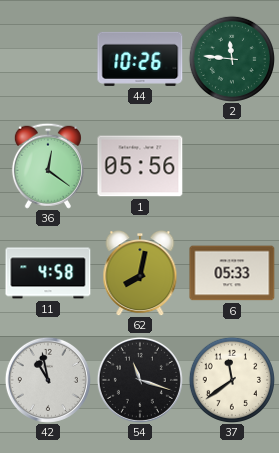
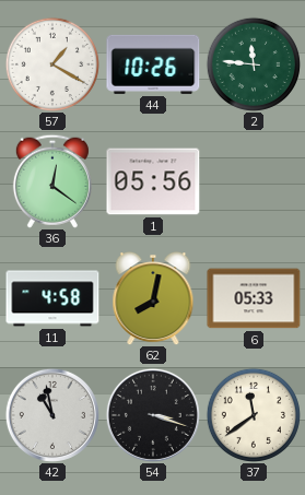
57: none -> 1:20 (52, 64)
54: 11:18 -> 3:18 (153, 415)
